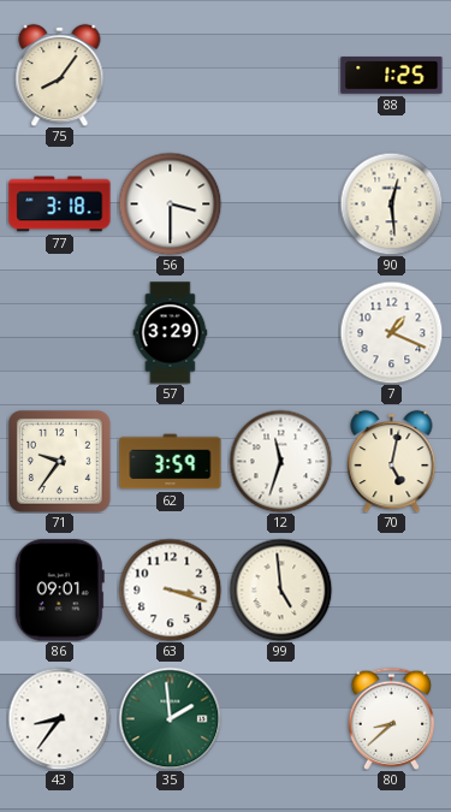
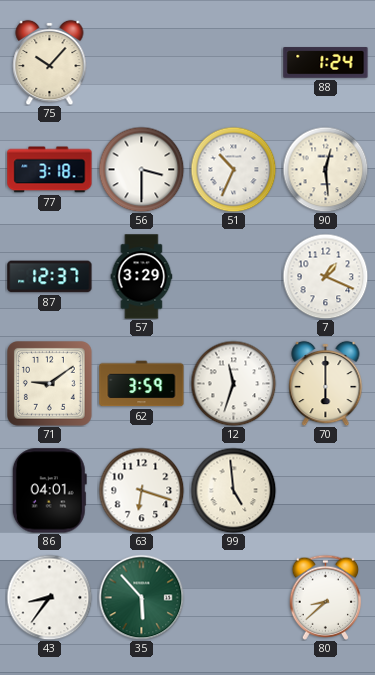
75: 8:06 -> 10:07 (50, 62)
88: 1:25 -> 1:24 (326, 63)
51: none -> 10:34 (233, 169)
87: none -> 12:37 (50, 277)
71: 9:36 -> 9:09 (50, 384)
70: 5:02 -> 6:00 (326, 383)
86: 09:01 -> 04:01 (49, 491)
63: 3:18 -> 6:18 (141, 490)
35: 1:59 -> 5:53 (141, 597)
